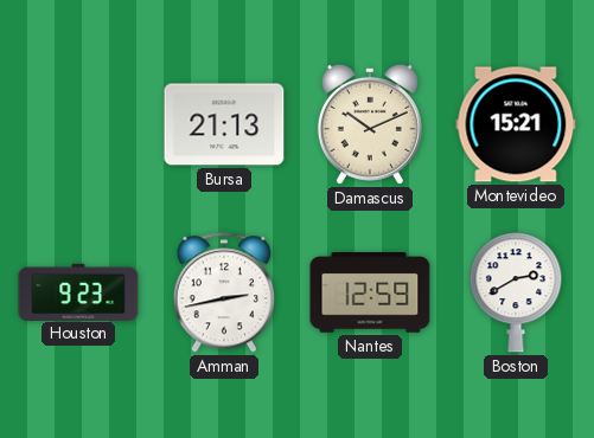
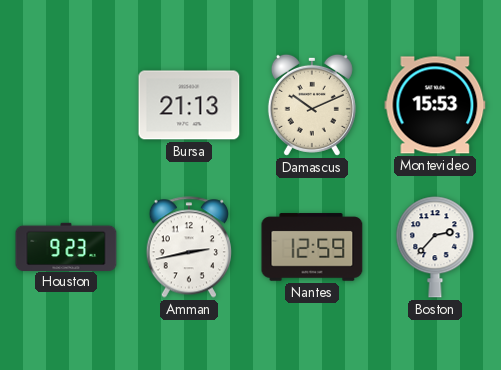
Montevideo: 15:21 -> 15:53 (435, 105)
Boston: 2:40 -> 2:37 (435, 247)
